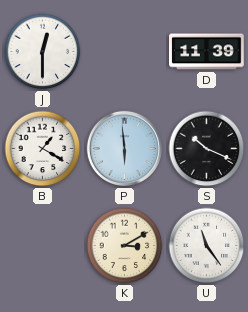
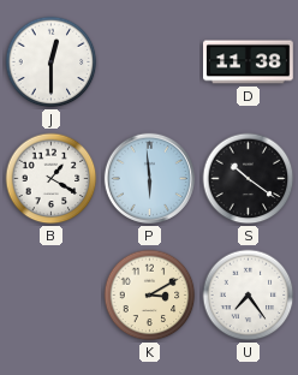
D: 11:39 -> 11:38 (249, 62)
S: 10:19 -> 10:21 (249, 179)
U: 11:24 -> 7:24 (249, 296)
